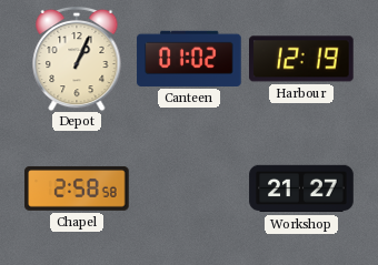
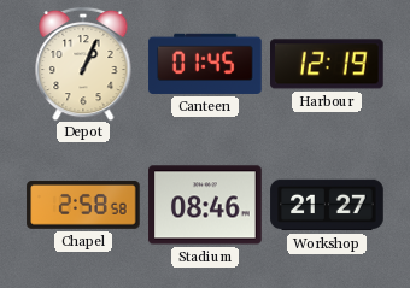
Canteen: 01:02 -> 01:45 (205, 64)
Stadium: none -> 08:46 (205, 205)
